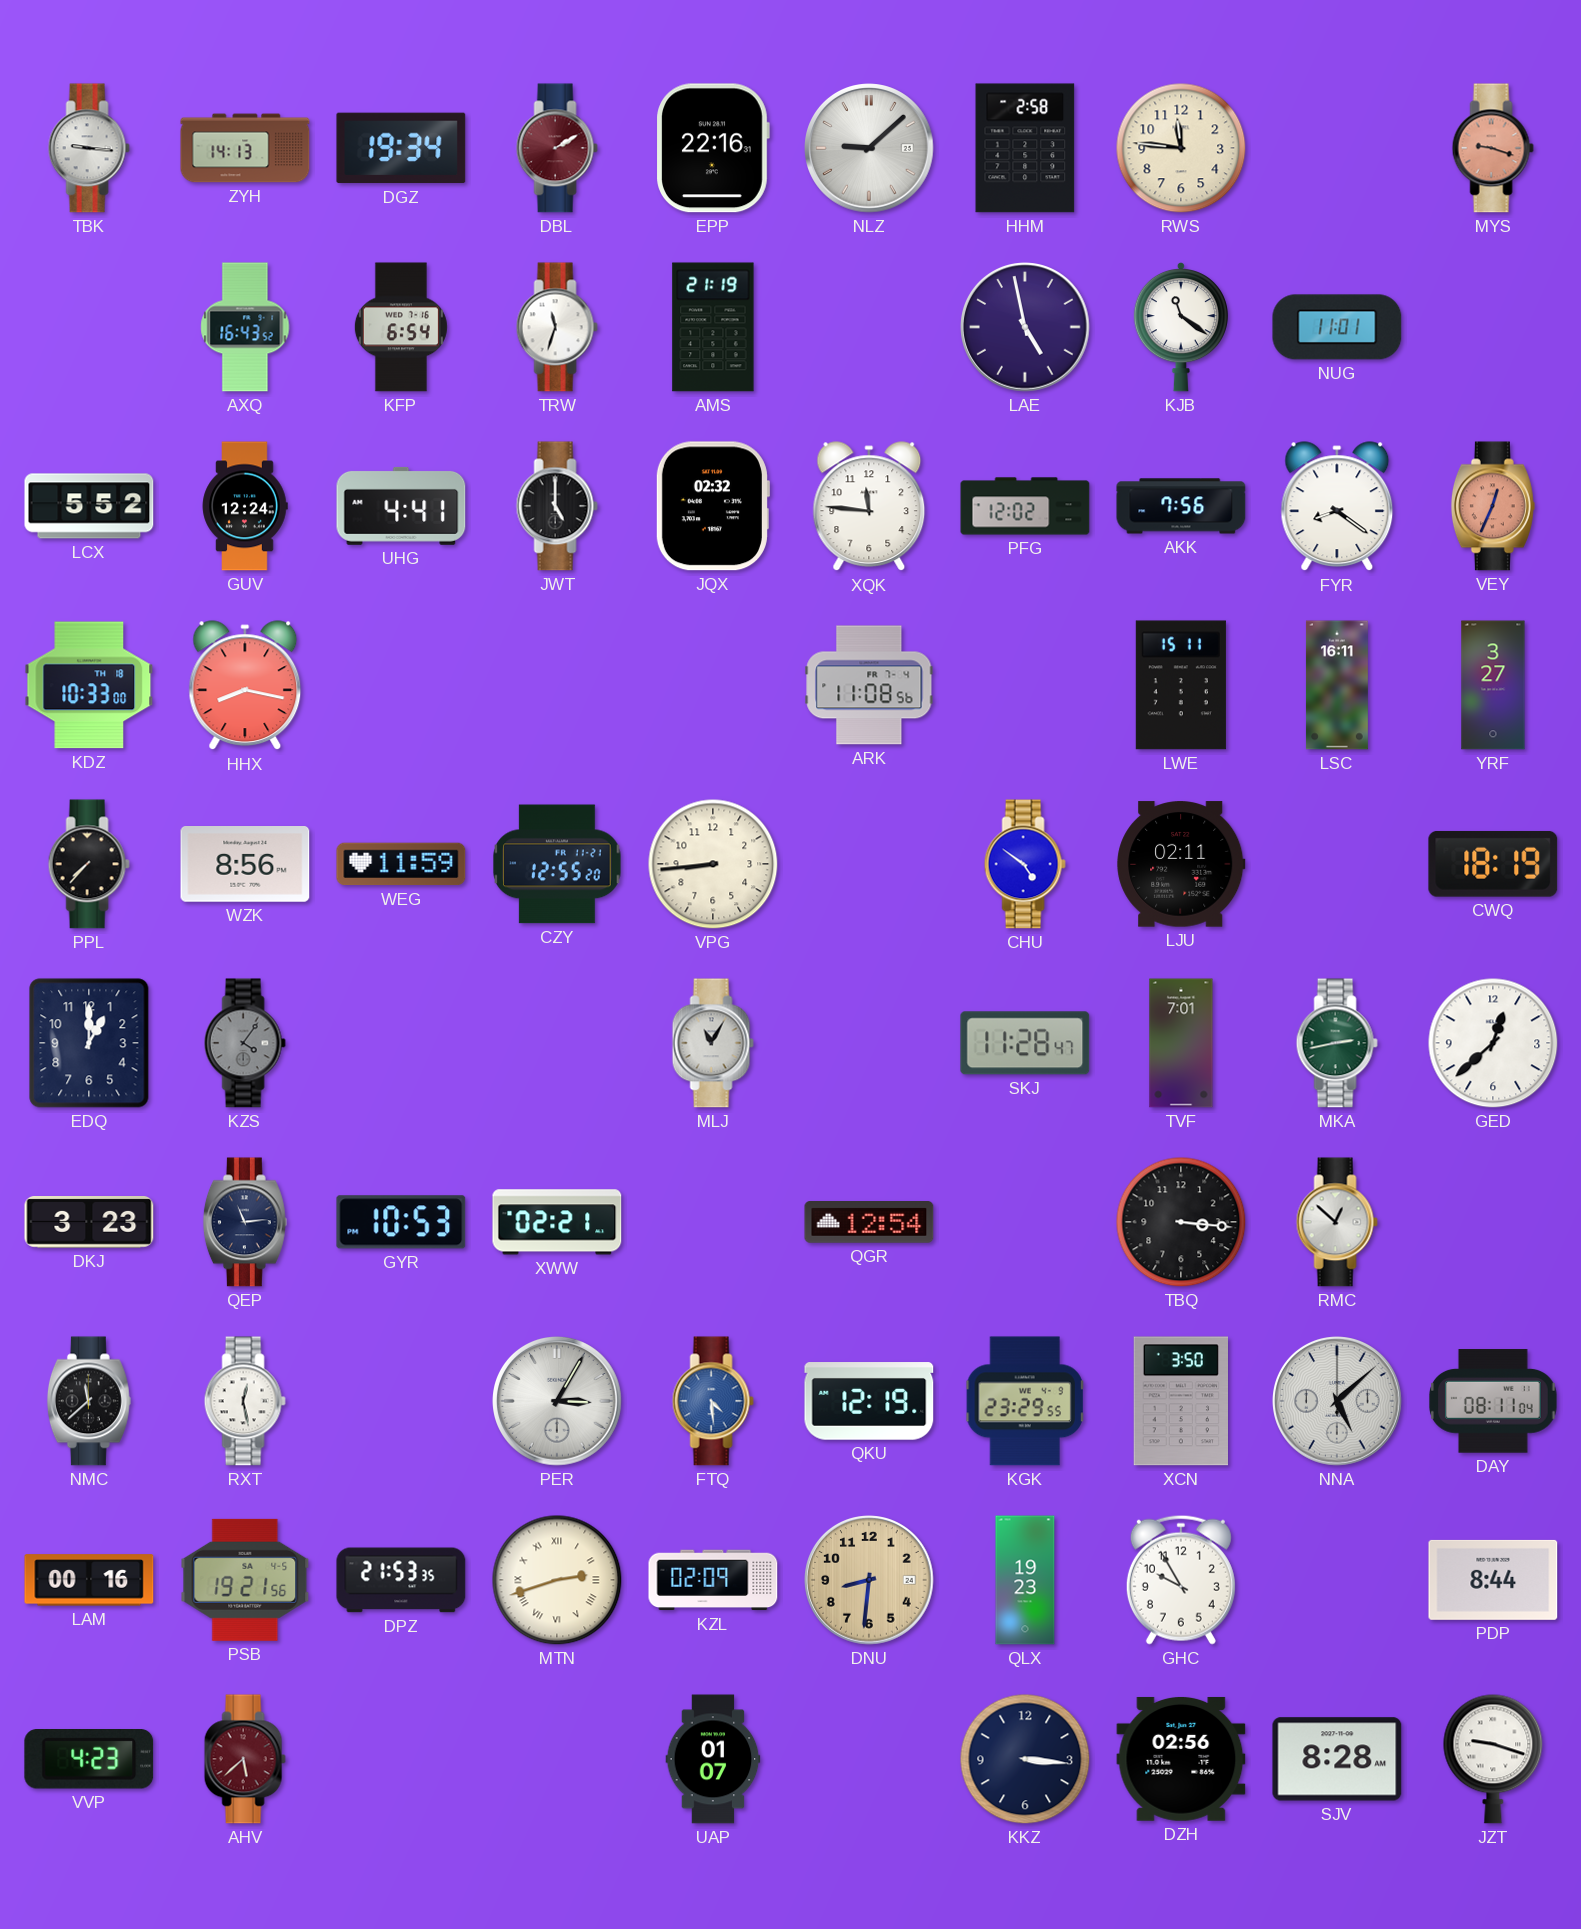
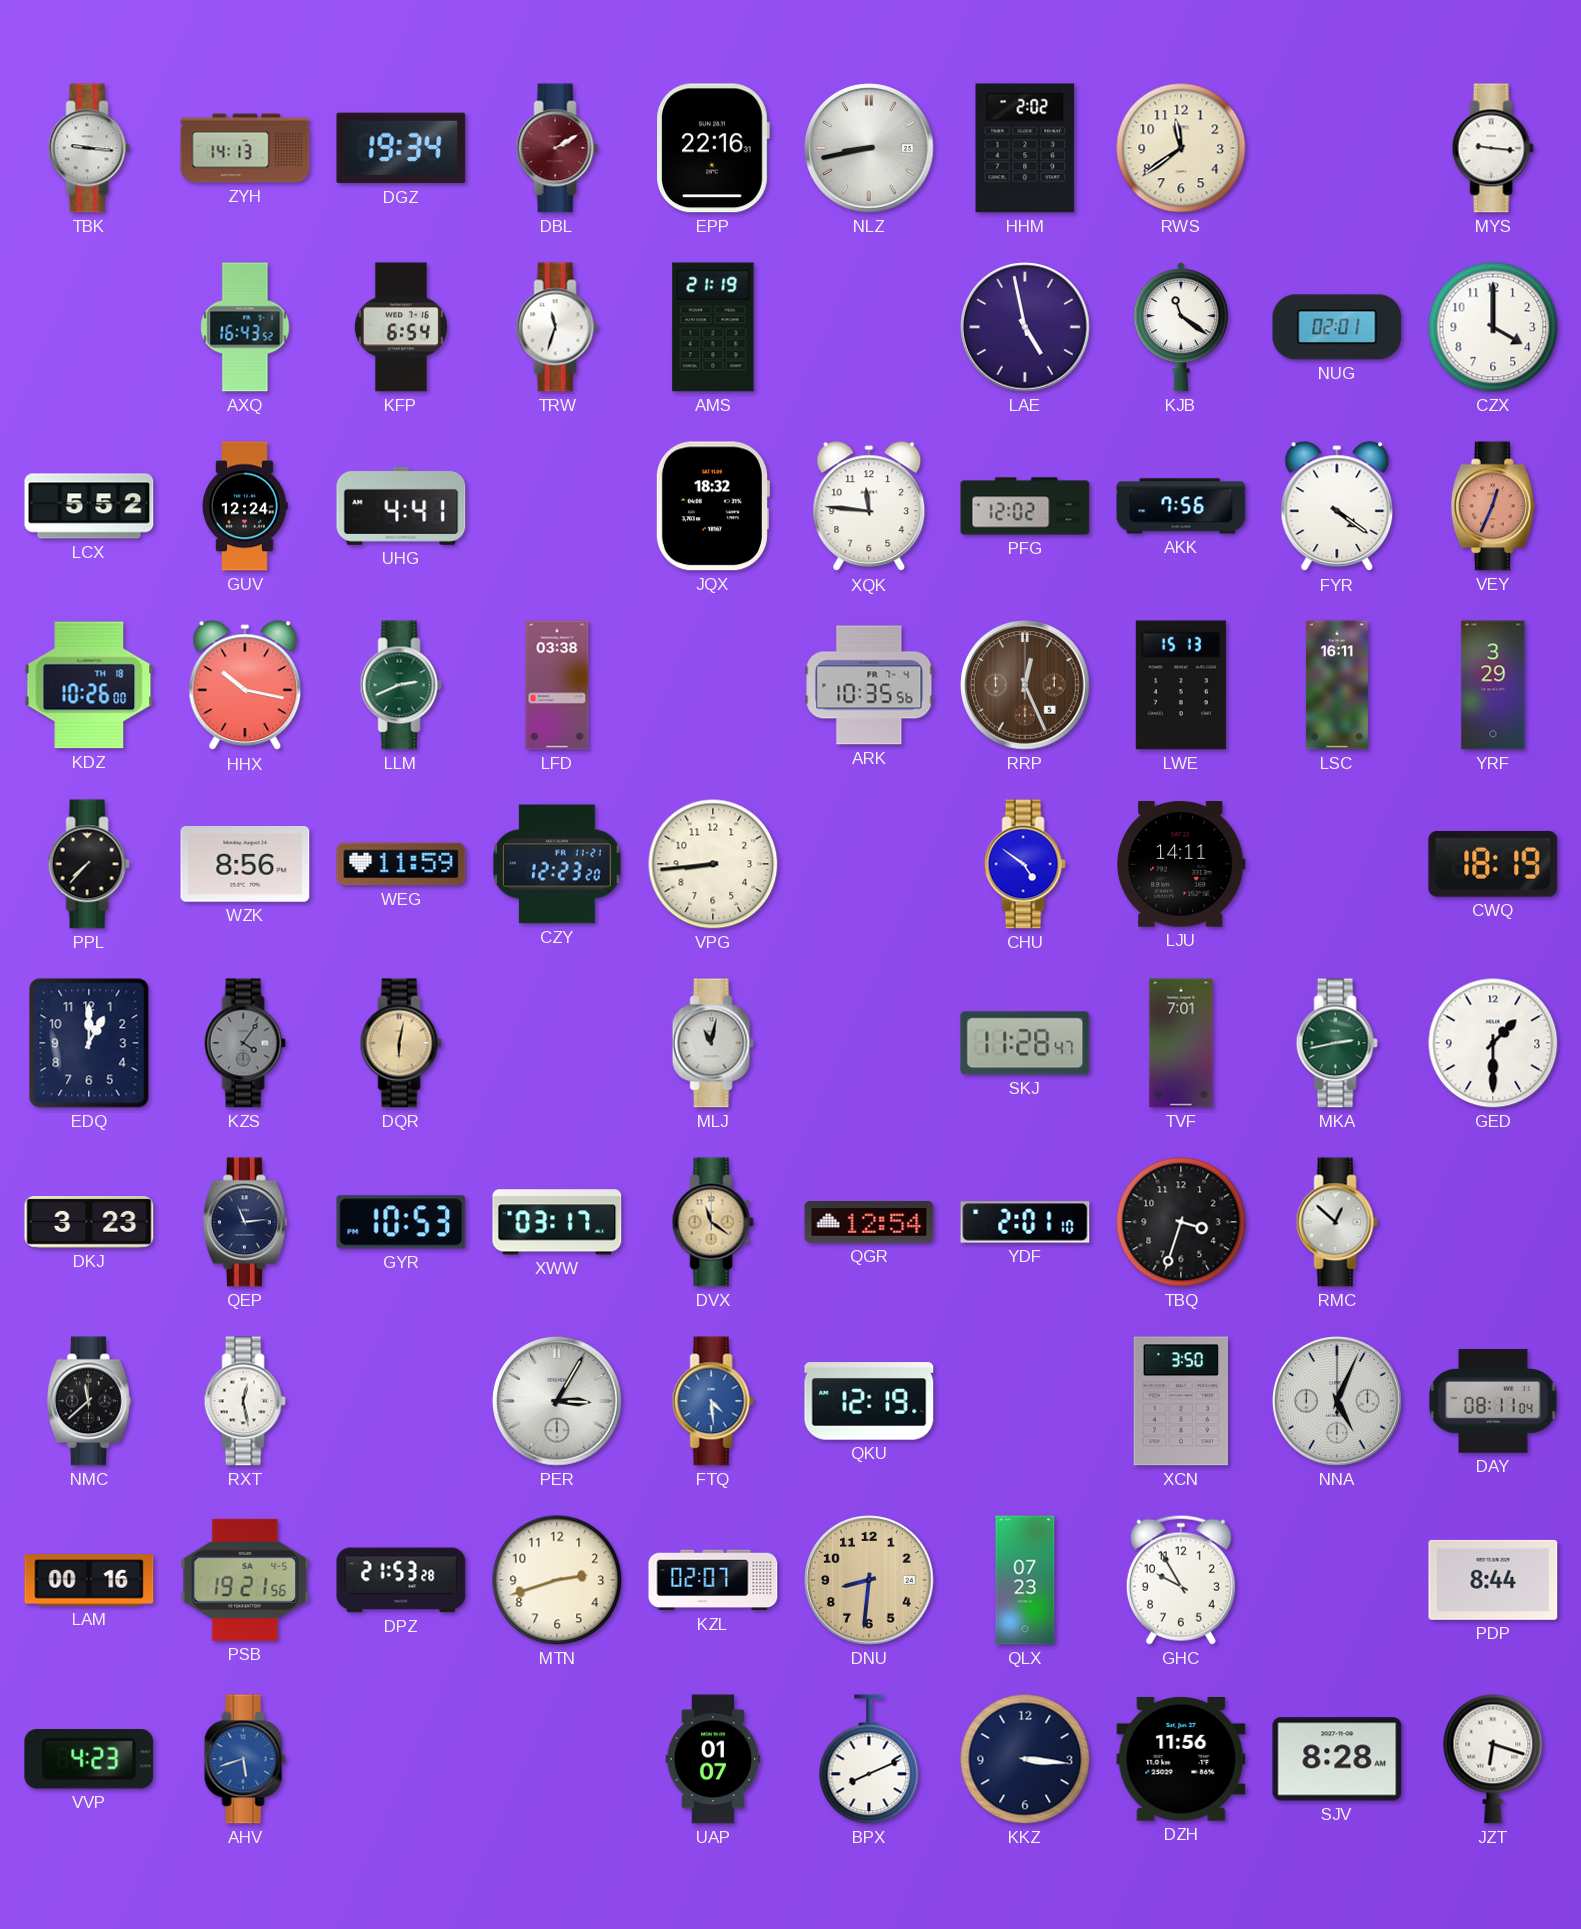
NLZ: 9:08 -> 8:43 (869, 148)
HHM: 2:58 -> 2:02 (1025, 148)
RWS: 11:46 -> 11:39 (1181, 148)
MYS: 9:18 -> 9:16 (1493, 148)
MYS dial: salmon -> white (1493, 148)
NUG: 11:01 -> 02:01 (1337, 327)
CZX: none -> 4:00 (1493, 327)
JWT: 5:00 -> none (557, 506)
JQX: 02:32 -> 18:32 (712, 506)
FYR: 8:21 -> 4:21 (1337, 507)
KDZ: 10:33 -> 10:26 (89, 685)
HHX: 8:17 -> 10:17 (245, 686)
LLM: none -> 2:41 (401, 685)
LFD: none -> 03:38 (557, 685)
ARK: 11:08 -> 10:35 (869, 685)
RRP: none -> 12:26 (1025, 685)
LWE: 15:11 -> 15:13 (1181, 685)
YRF: 3:27 -> 3:29 (1493, 685)
CZY: 12:55 -> 12:23 (557, 864)
LJU: 02:11 -> 14:11 (1181, 864)
DQR: none -> 6:02 (401, 1043)
MLJ: 11:05 -> 11:02 (713, 1043)
GED: 12:38 -> 1:30 (1493, 1043)
XWW: 02:21 -> 03:17 (557, 1222)
DVX: none -> 11:21 (713, 1222)
YDF: none -> 2:01 (1025, 1222)
TBQ: 3:16 -> 3:33 (1181, 1222)
KGK: 23:29 -> none (1025, 1401)
NNA: 5:08 -> 5:04 (1337, 1401)
DPZ: 21:53:35 -> 21:53:28 (401, 1580)
MTN numerals: Roman -> Arabic (557, 1580)
KZL: 02:09 -> 02:07 (713, 1580)
QLX: 19:23 -> 07:23 (1025, 1580)
AHV: 5:38 -> 5:42 (245, 1759)
AHV dial: burgundy -> blue (245, 1759)
BPX: none -> 8:11 (869, 1759)
DZH: 02:56 -> 11:56 (1181, 1759)
JZT: 9:18 -> 6:18 (1493, 1759)
